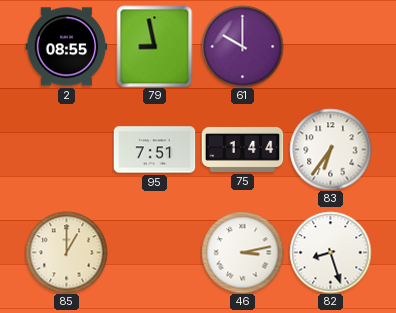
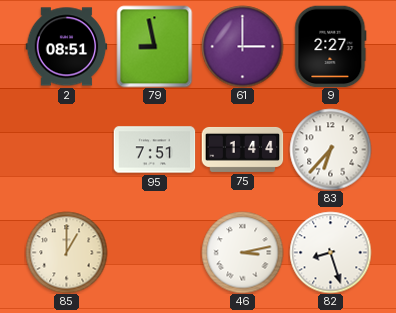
2: 08:55 -> 08:51 (66, 47)
61: 10:00 -> 3:00 (242, 46)
9: none -> 2:27 (331, 46)
83: 6:36 -> 6:37 (330, 149)
